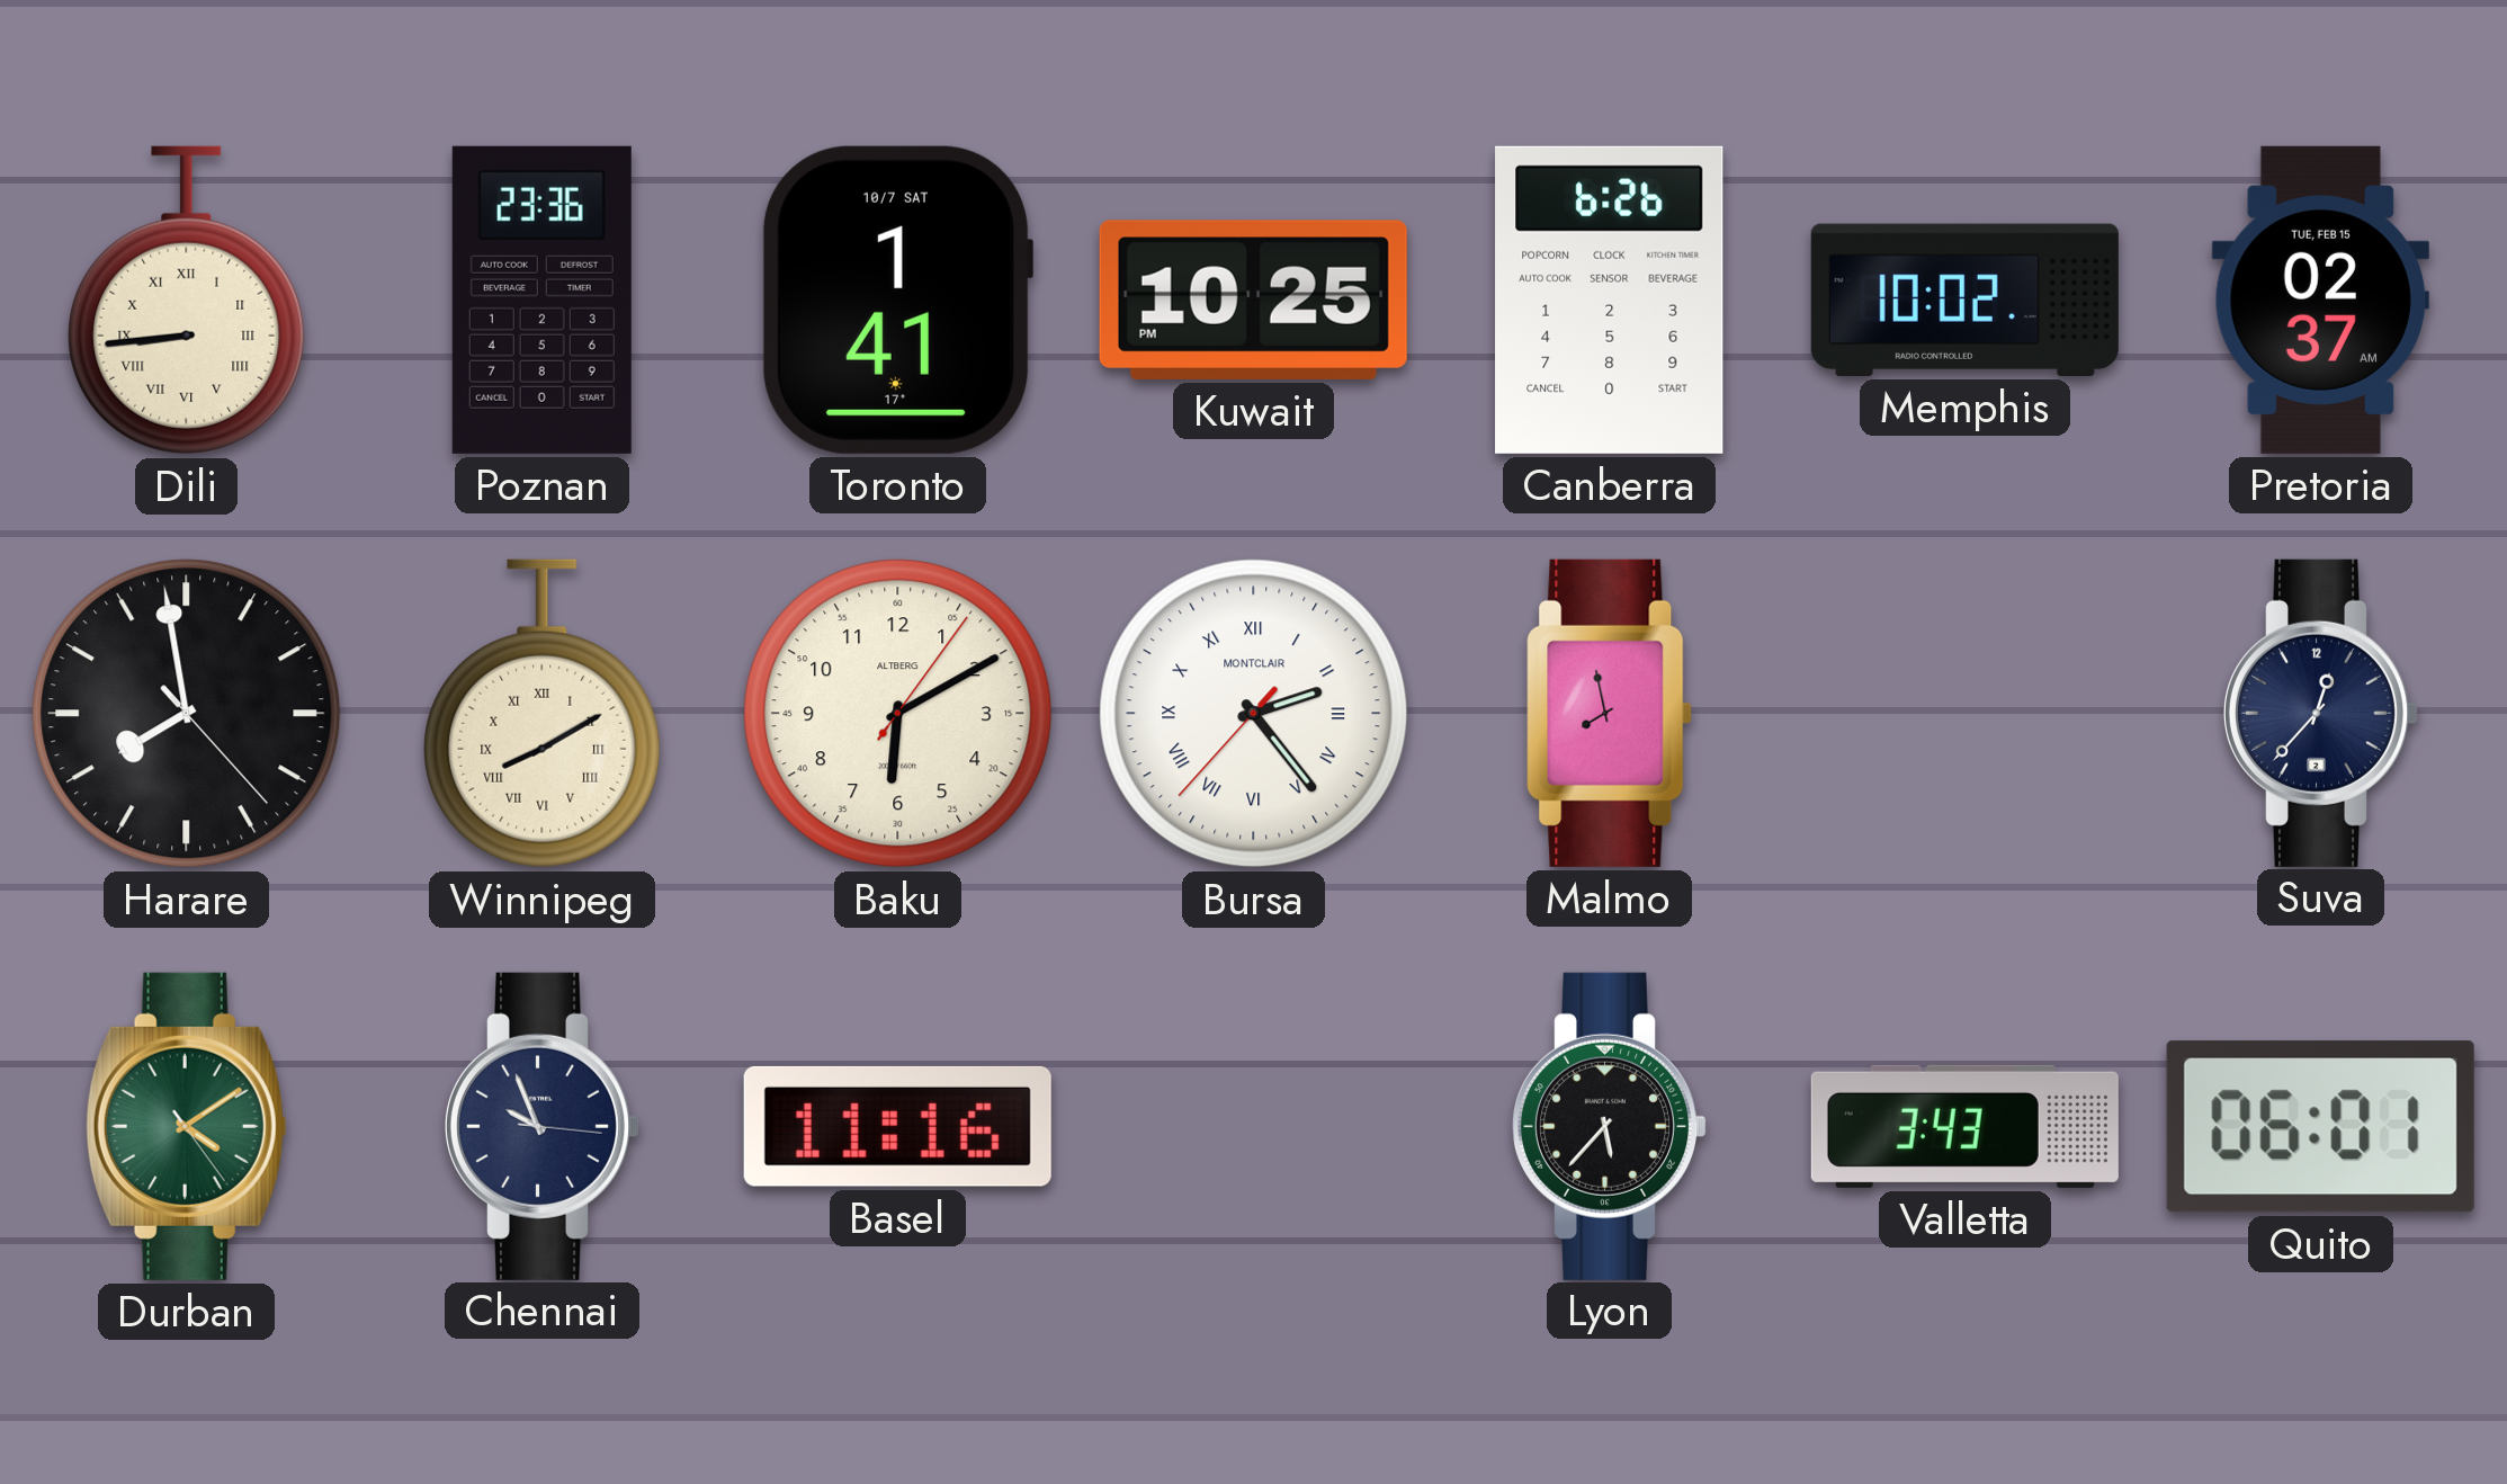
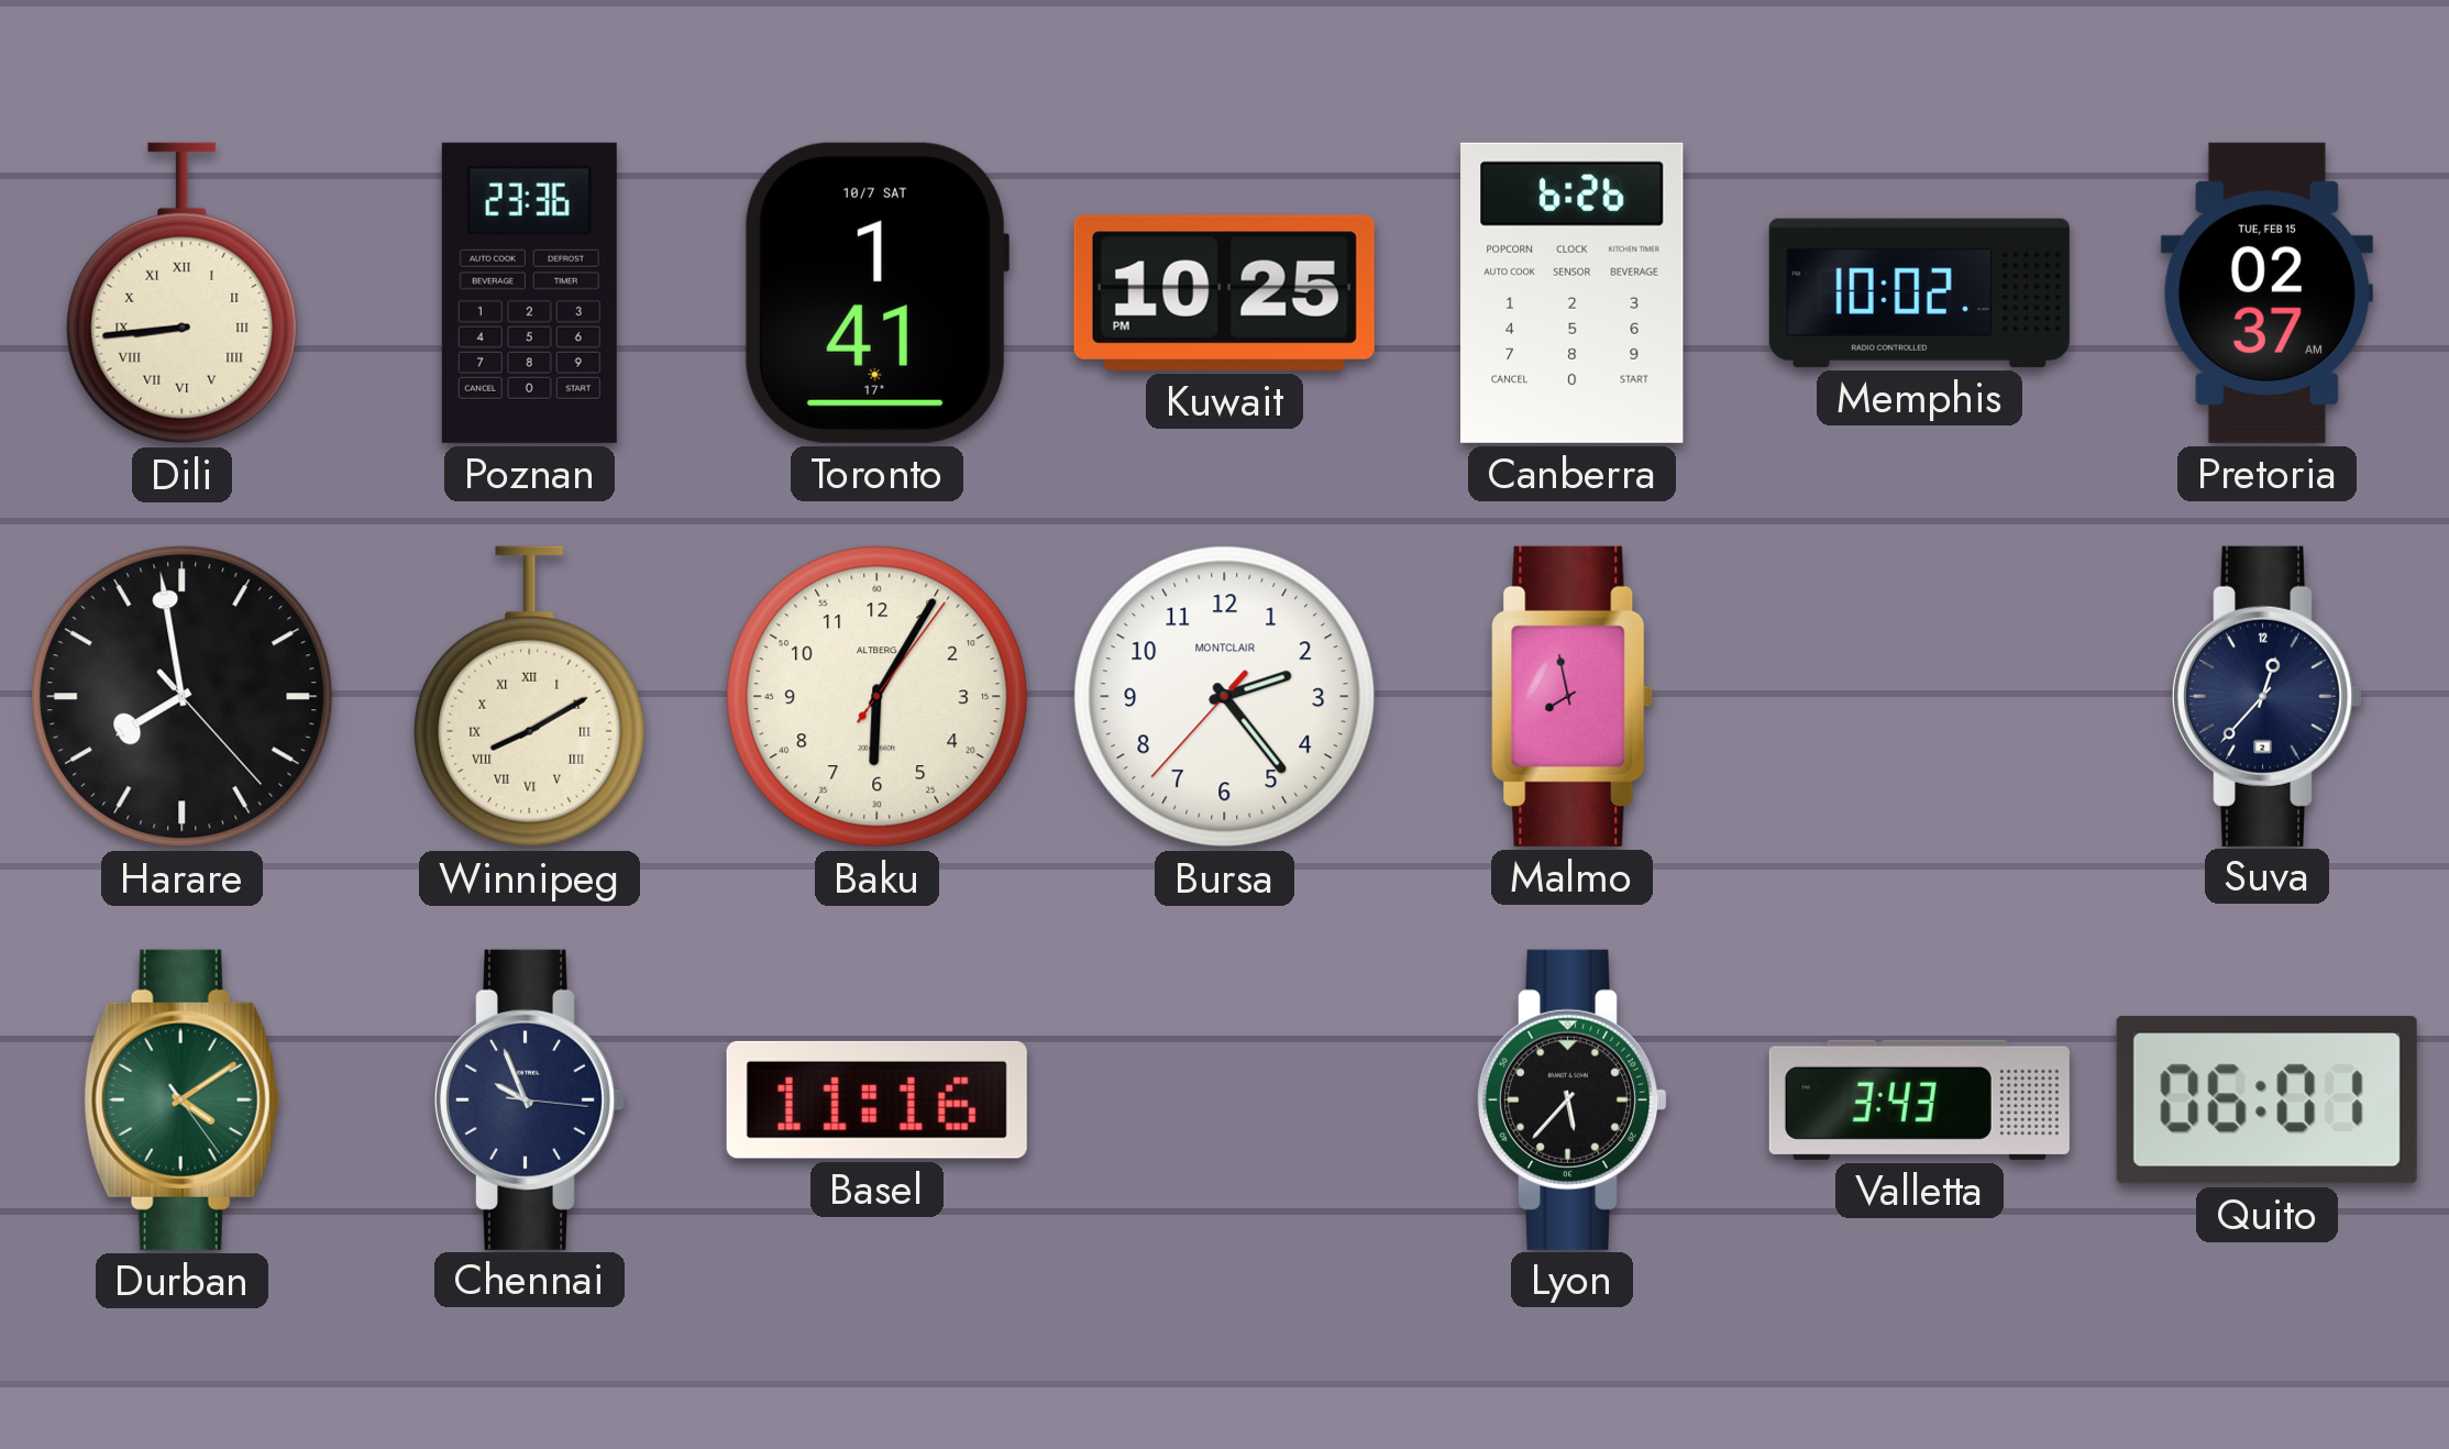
Baku: 6:10 -> 6:05 (878, 697)
Bursa numerals: Roman -> Arabic (1225, 697)
